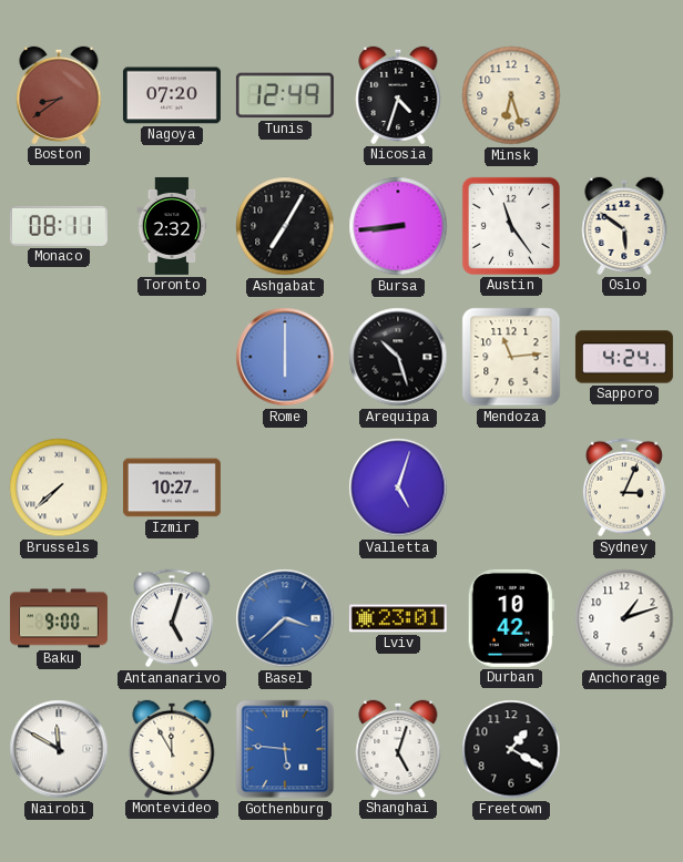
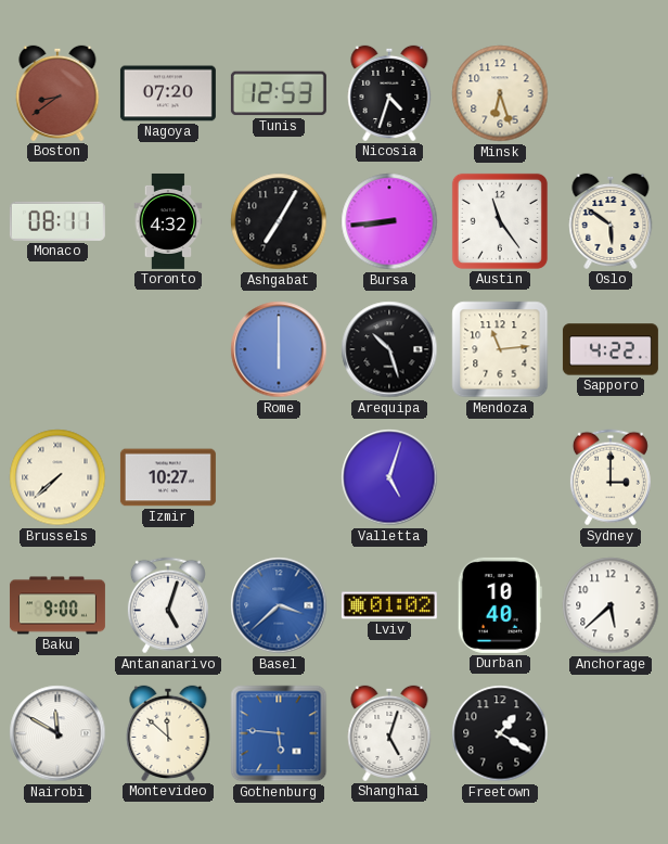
Tunis: 12:49 -> 12:53 (279, 93)
Toronto: 2:32 -> 4:32 (168, 221)
Sapporo: 4:24 -> 4:22 (611, 349)
Sydney: 3:04 -> 3:00 (611, 477)
Lviv: 23:01 -> 01:02 (389, 605)
Durban: 10:42 -> 10:40 (500, 605)
Anchorage: 1:12 -> 5:38 (611, 605)
Montevideo: 11:55 -> 11:52 (168, 733)
